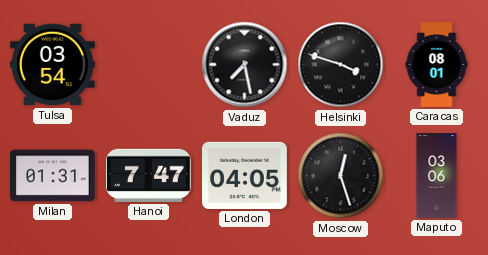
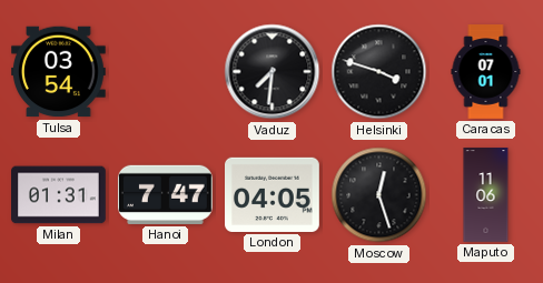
Vaduz: 7:28 -> 7:31 (273, 72)
Caracas: 08:01 -> 07:01 (486, 72)
Maputo: 03:06 -> 11:06 (486, 195)
